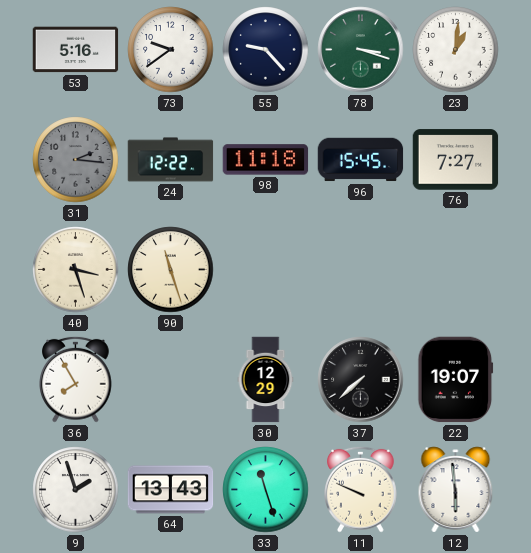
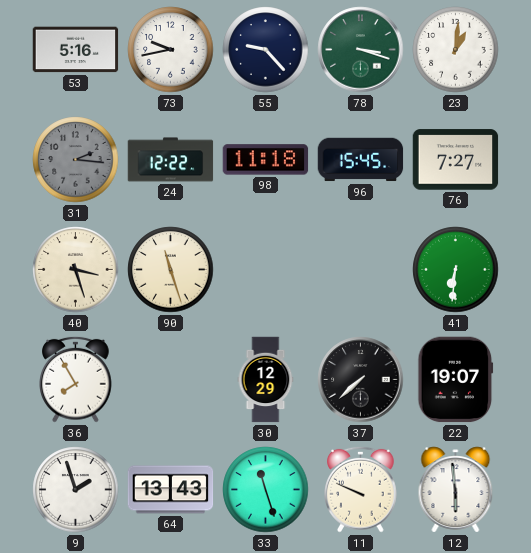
73: 9:39 -> 9:43 (171, 50)
41: none -> 6:31 (456, 270)
